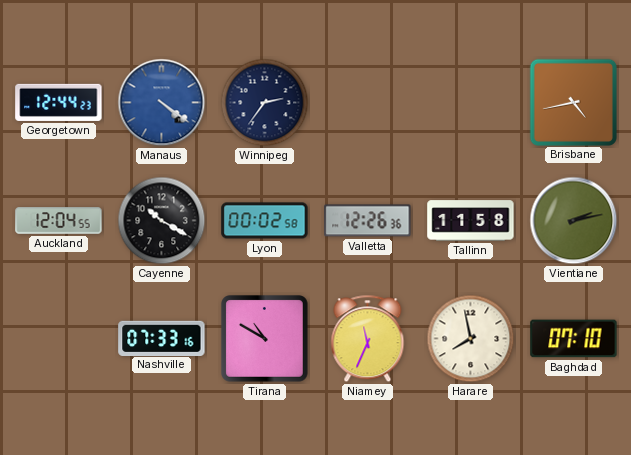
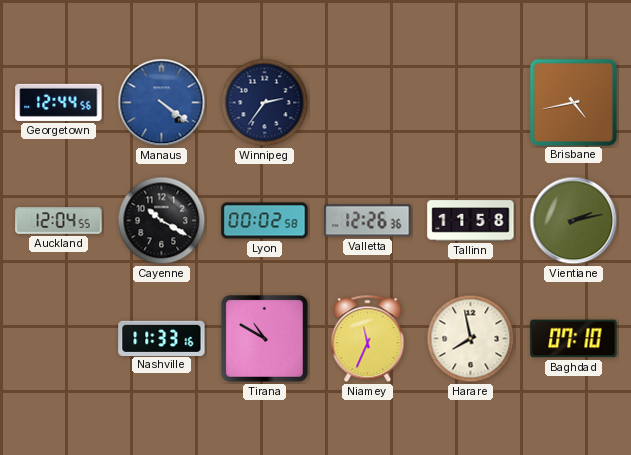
Georgetown: 12:44:23 -> 12:44:56 (59, 102)
Nashville: 07:33 -> 11:33 (162, 338)
